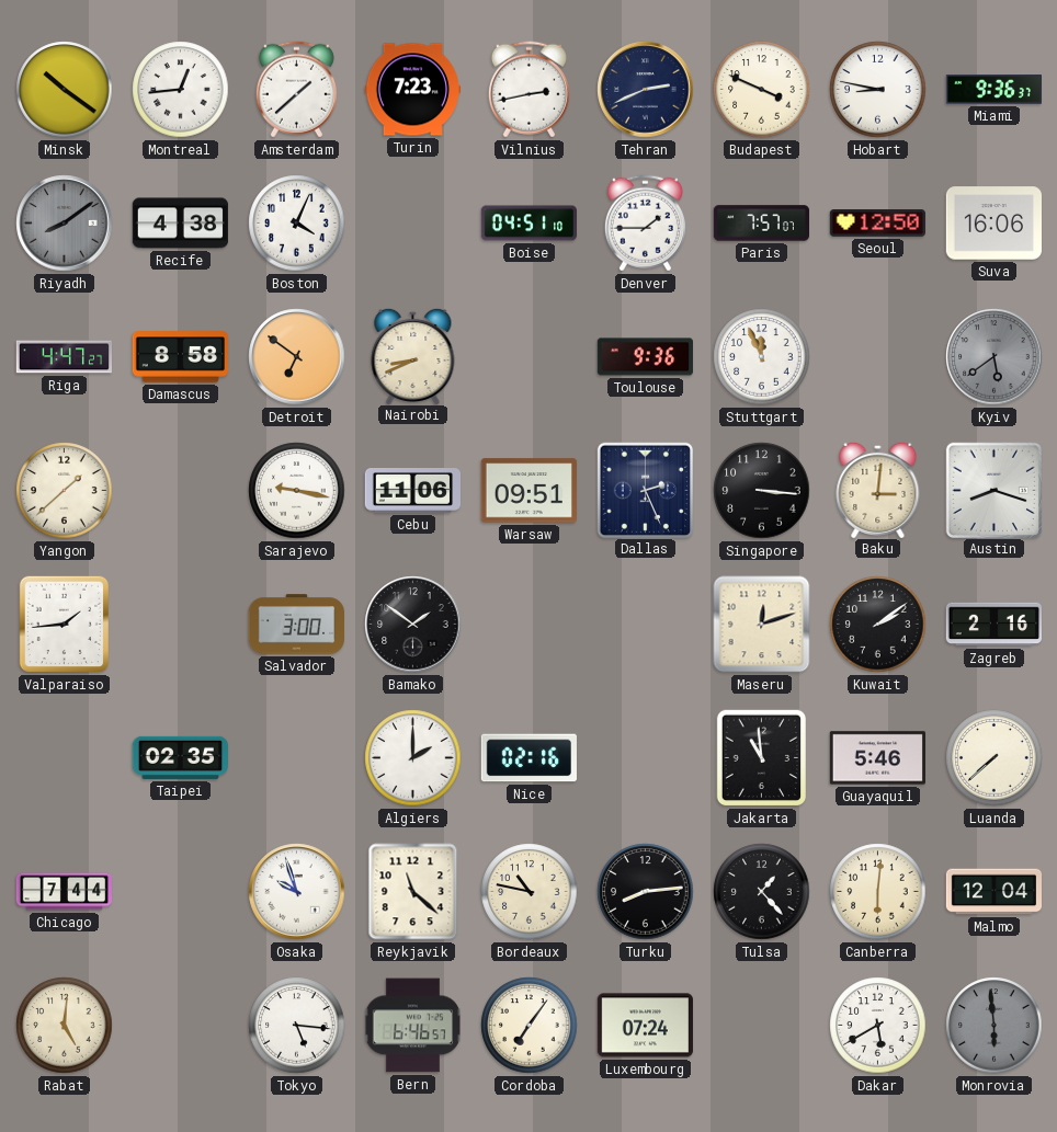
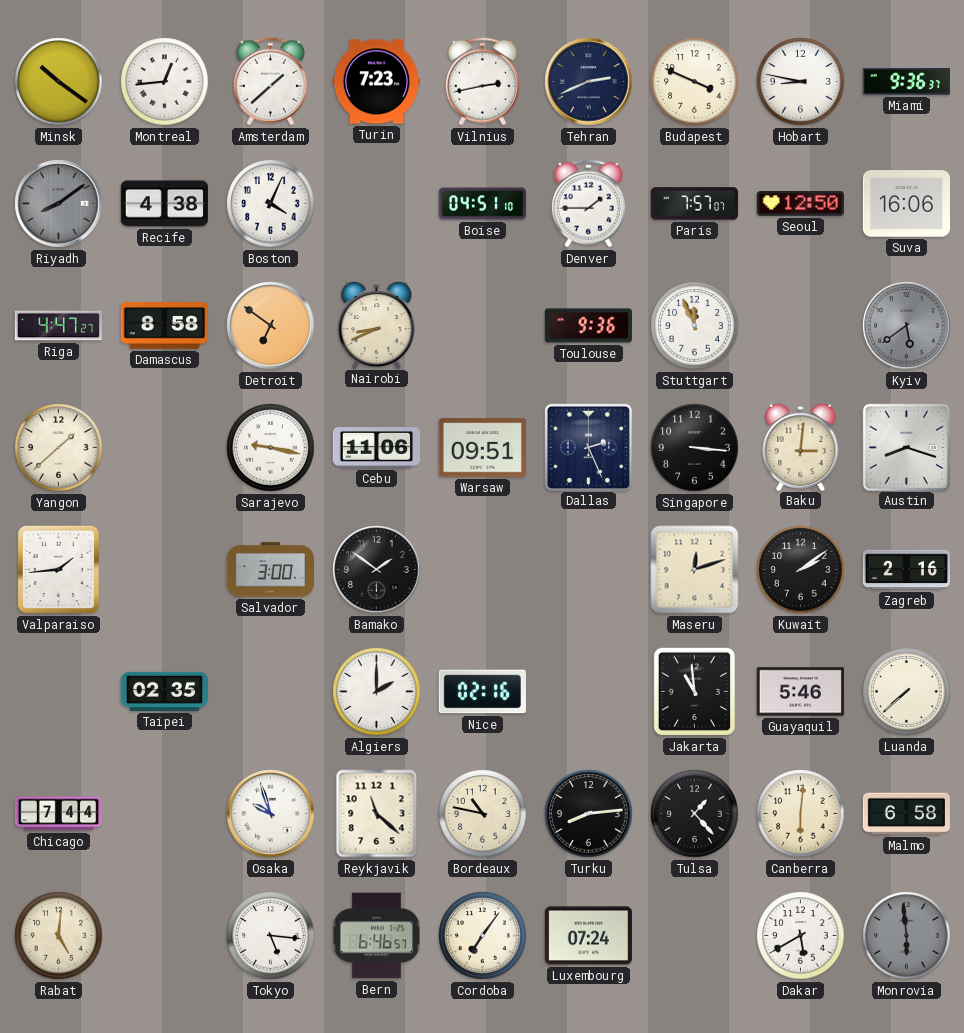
Malmo: 12:04 -> 6:58 (907, 814)
